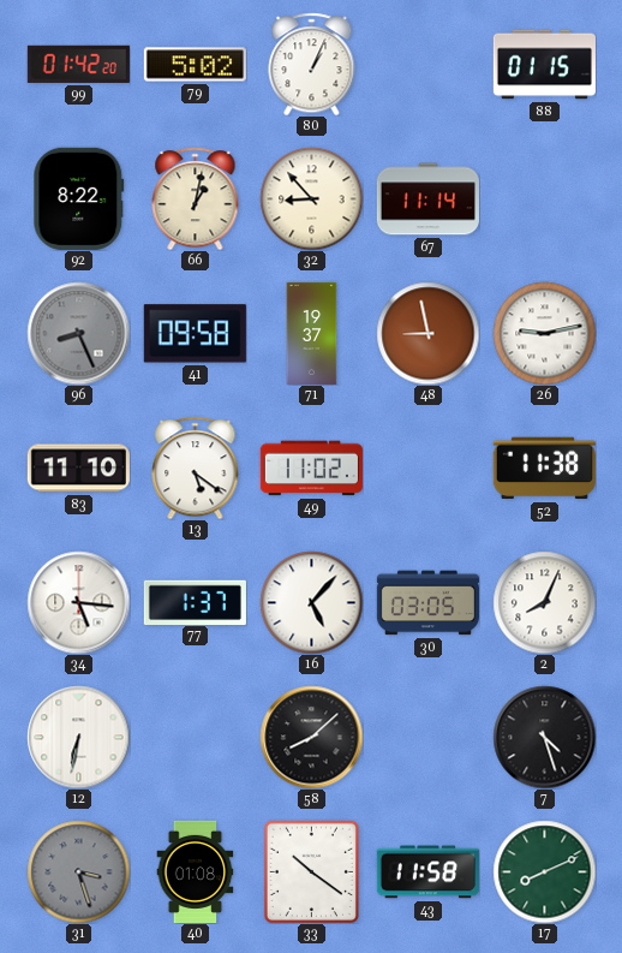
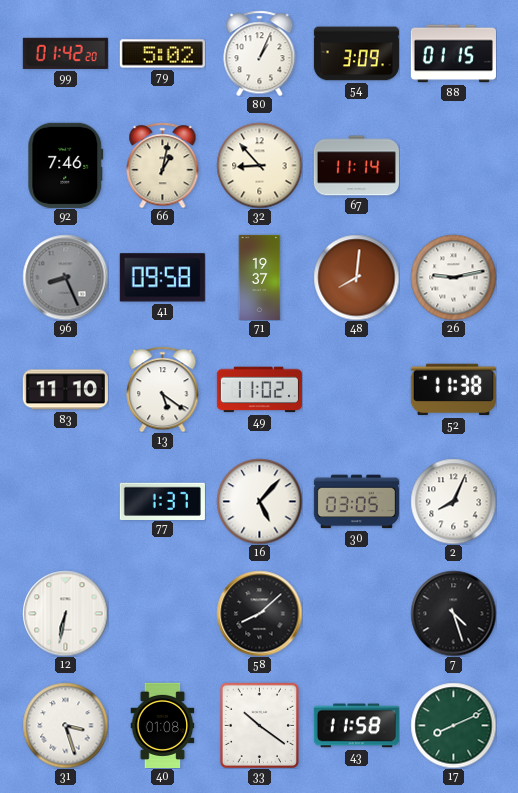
54: none -> 3:09 (356, 54)
92: 8:22 -> 7:46 (66, 165)
48: 8:58 -> 8:01 (356, 277)
34: 5:16 -> none (78, 602)
31 dial: grey -> white (65, 725)
